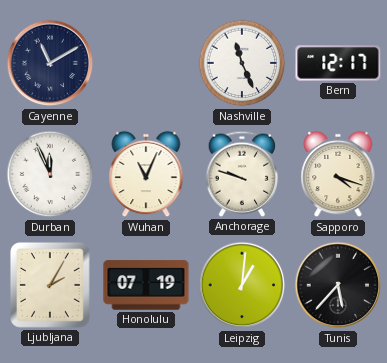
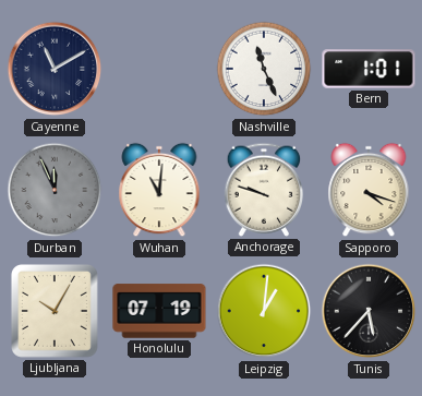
Bern: 12:17 -> 1:01 (369, 69)
Durban dial: white -> grey (55, 190)
Wuhan: 11:04 -> 11:01 (159, 190)
Ljubljana: 2:05 -> 10:05 (55, 311)
